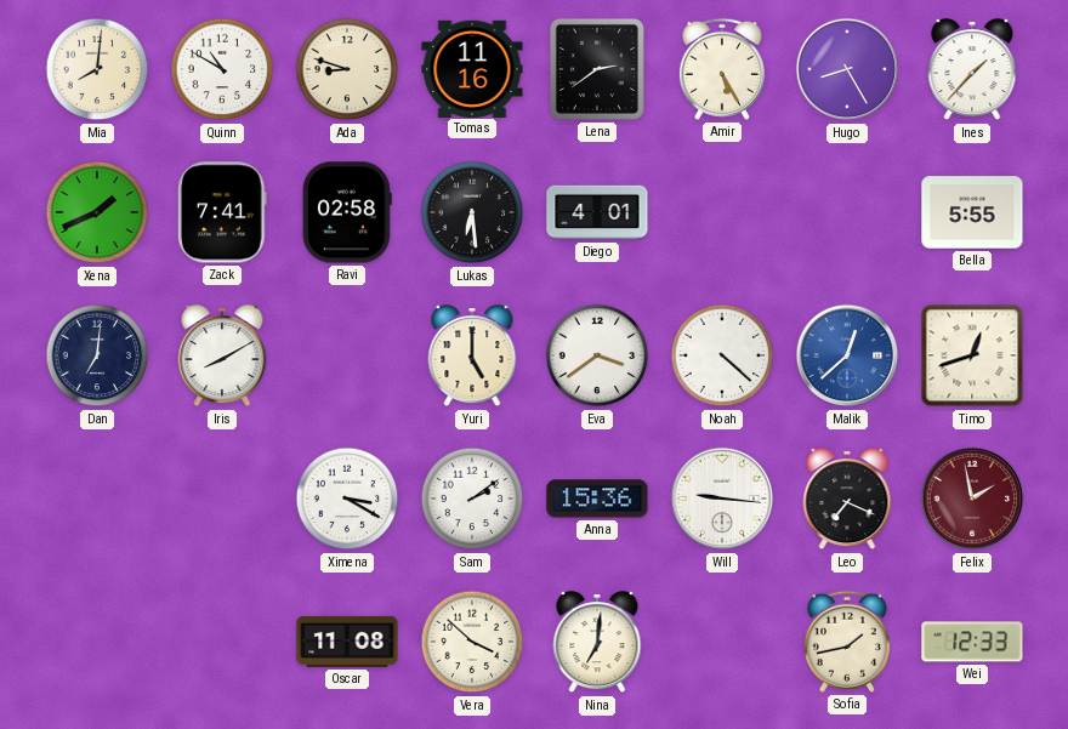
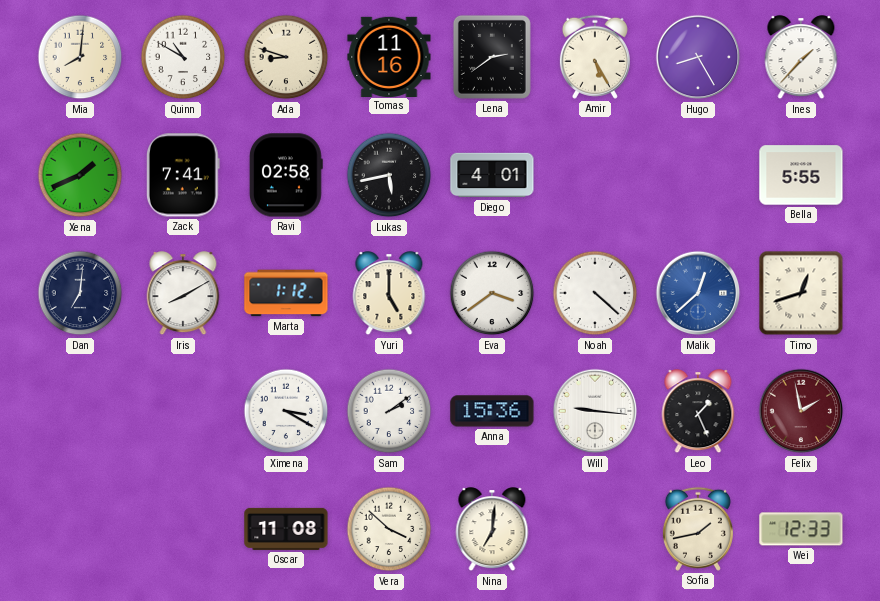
Lukas: 6:29 -> 5:43 (389, 175)
Marta: none -> 1:12 (286, 293)
Leo: 7:19 -> 1:26 (698, 412)
